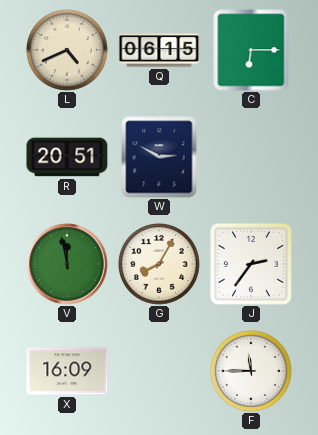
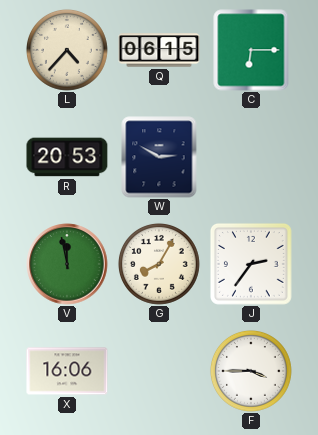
L: 4:41 -> 4:37 (67, 50)
R: 20:51 -> 20:53 (67, 157)
X: 16:09 -> 16:06 (67, 371)
F: 11:45 -> 3:45 (251, 371)
